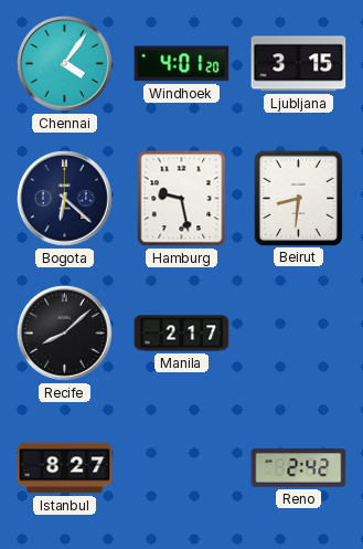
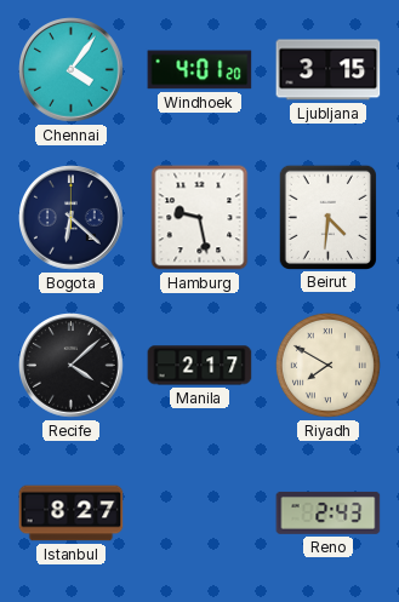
Beirut: 8:31 -> 4:31 (327, 217)
Recife: 8:08 -> 4:08 (72, 366)
Riyadh: none -> 7:50 (327, 365)
Reno: 2:42 -> 2:43 (329, 514)
